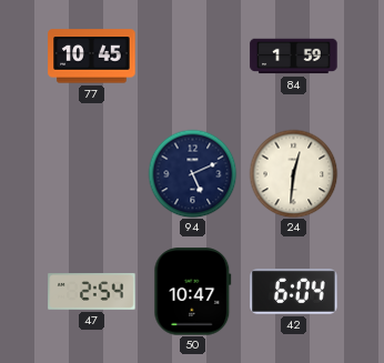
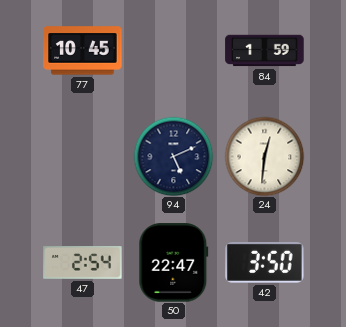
50: 10:47 -> 22:47 (174, 263)
42: 6:04 -> 3:50 (265, 263)
